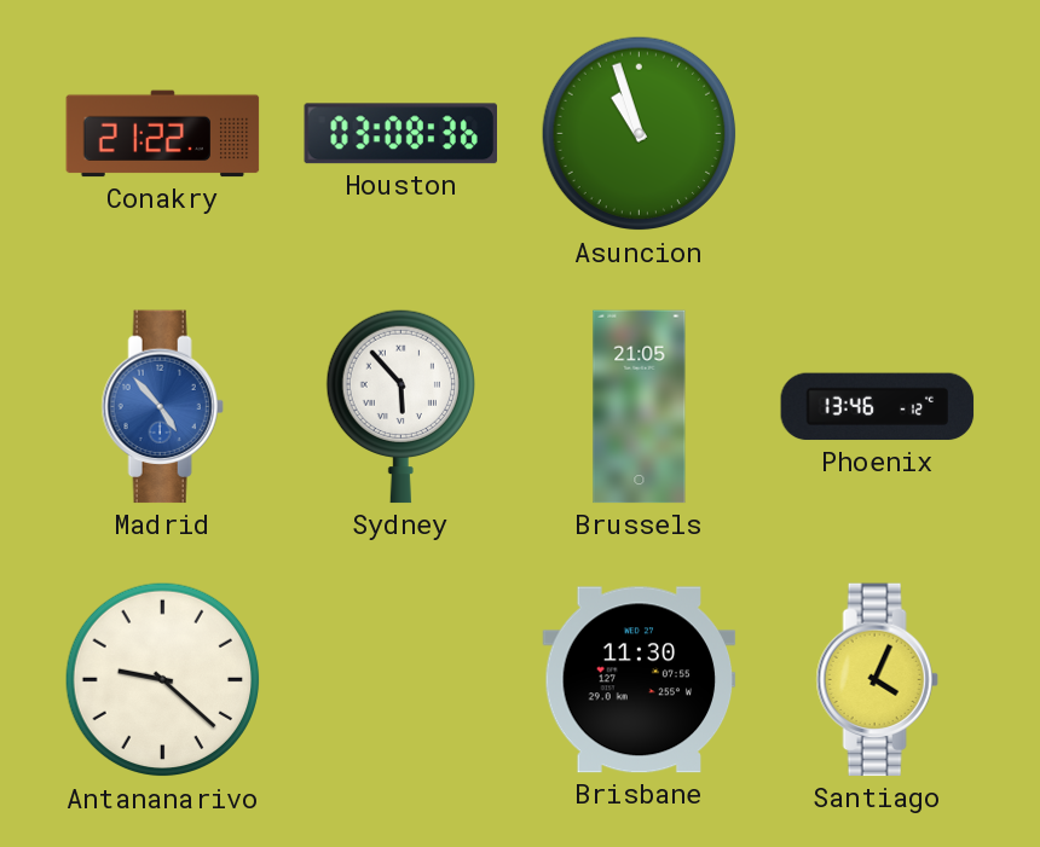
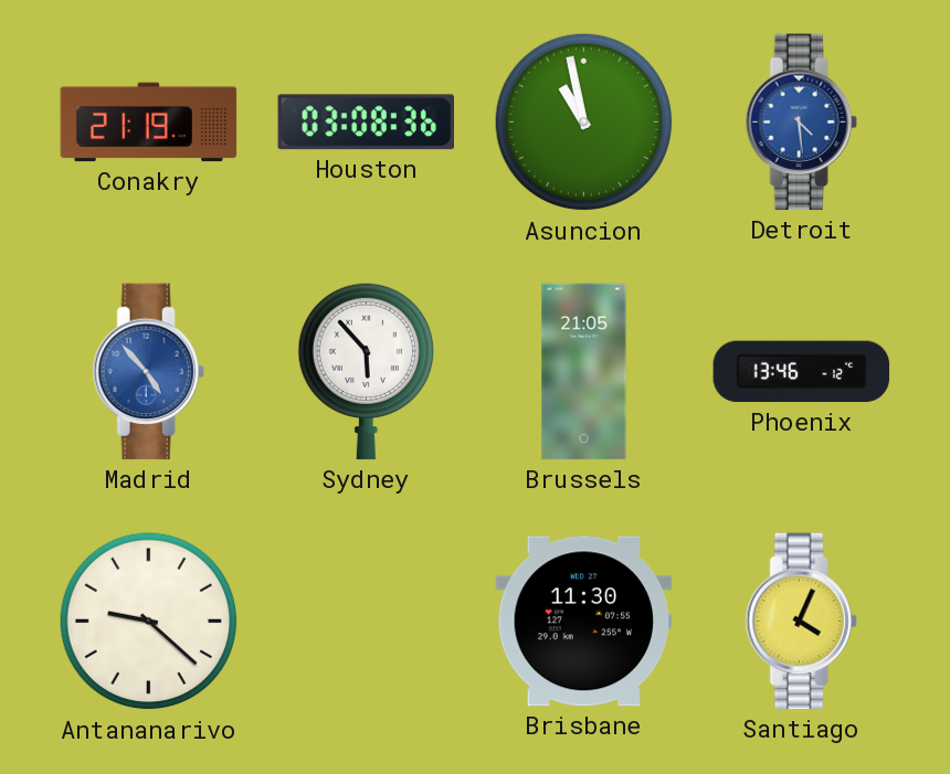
Conakry: 21:22 -> 21:19 (149, 123)
Asuncion: 10:57 -> 10:58 (584, 123)
Detroit: none -> 4:29 (801, 123)
